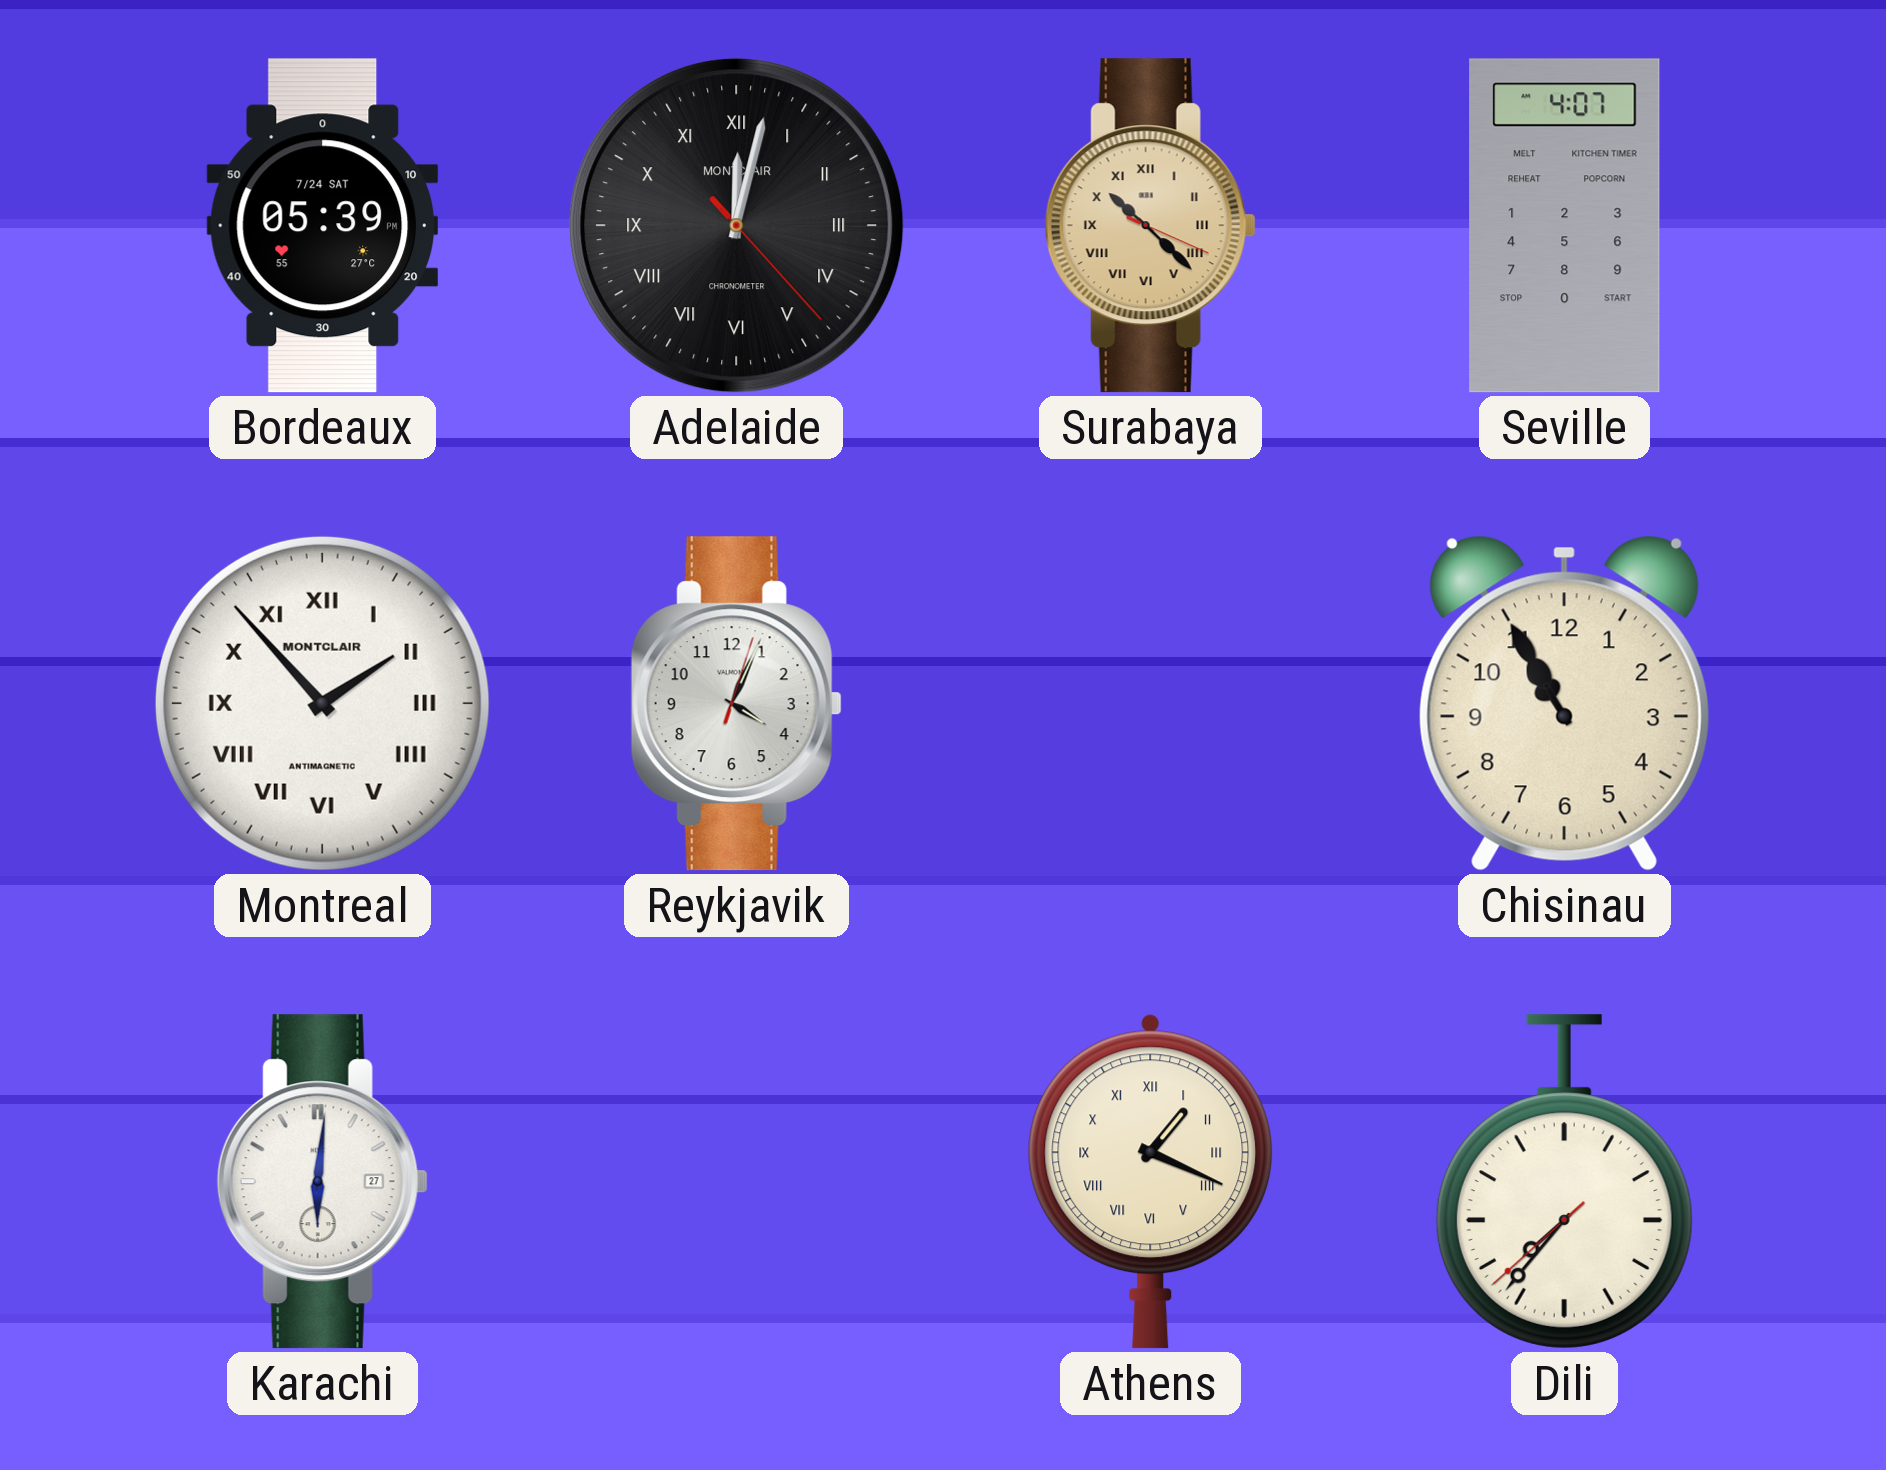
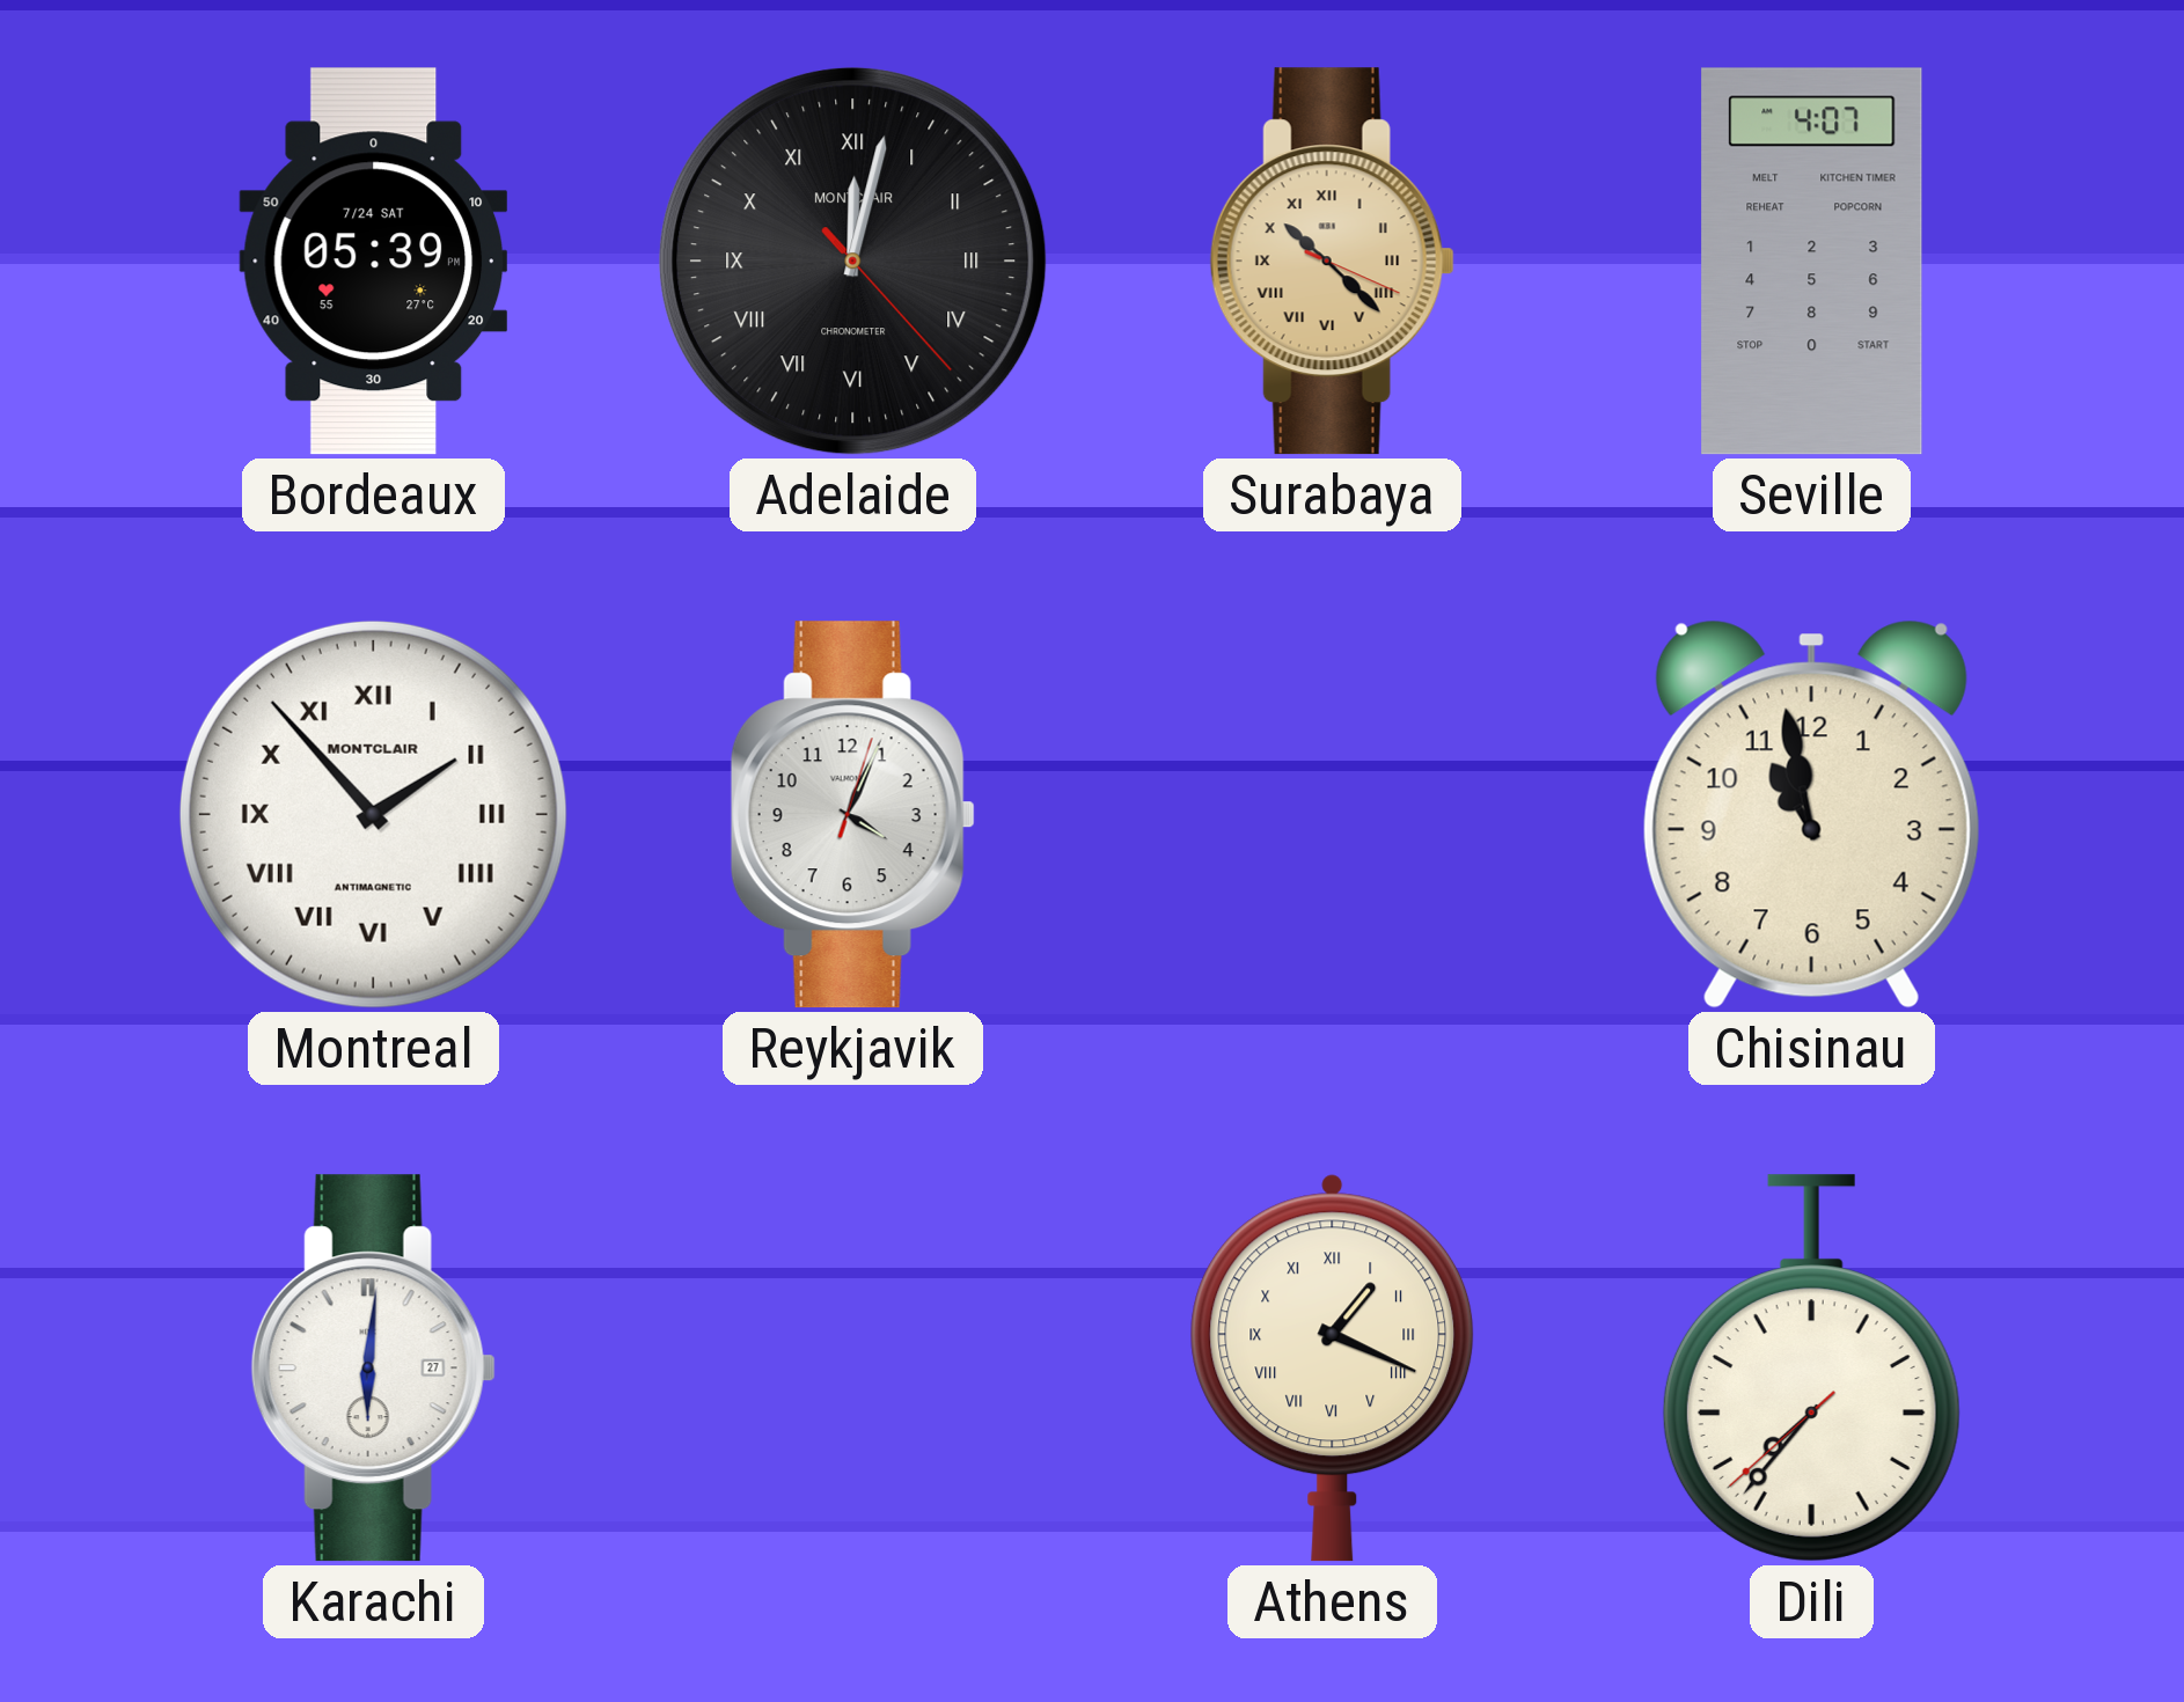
Chisinau: 10:55 -> 10:58 (1811, 814)
